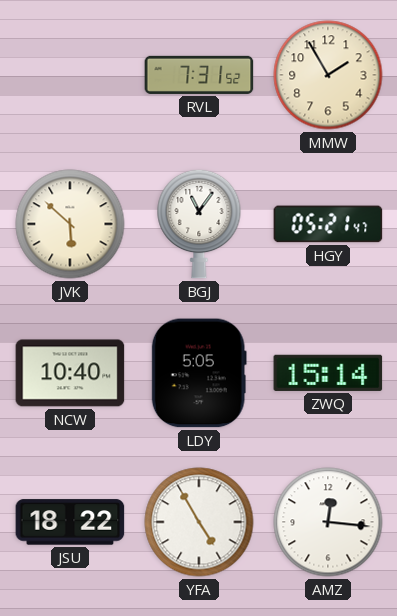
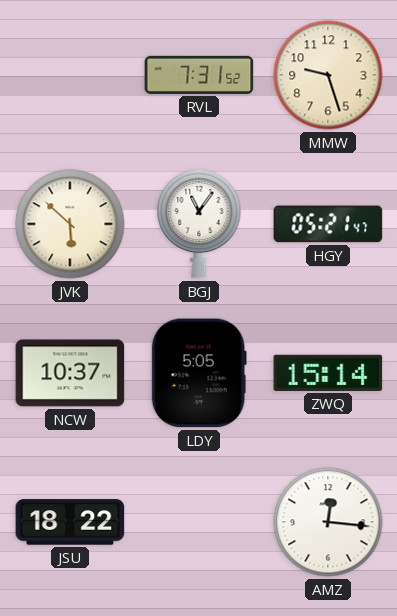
MMW: 1:55 -> 9:27 (328, 75)
NCW: 10:40 -> 10:37 (70, 373)
YFA: 4:55 -> none (199, 522)
